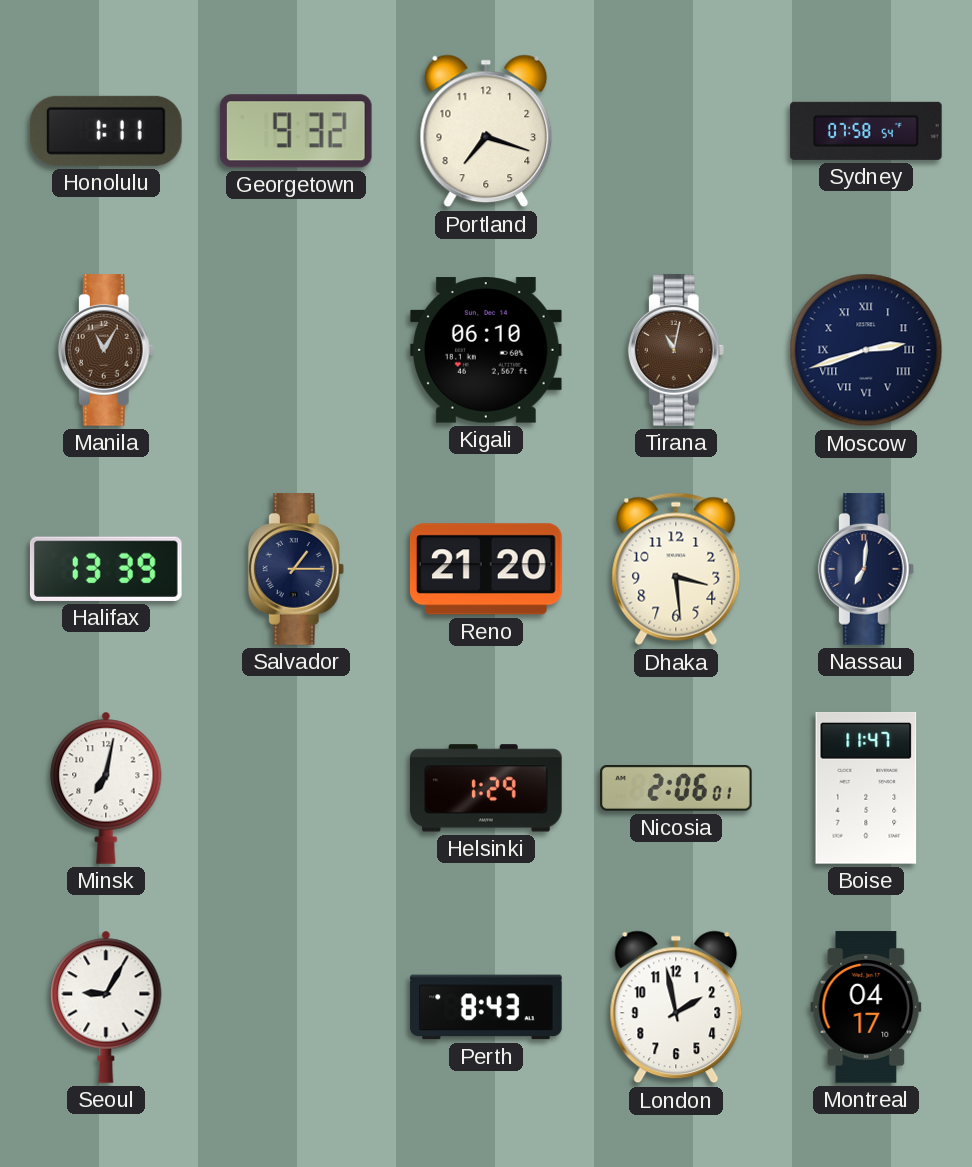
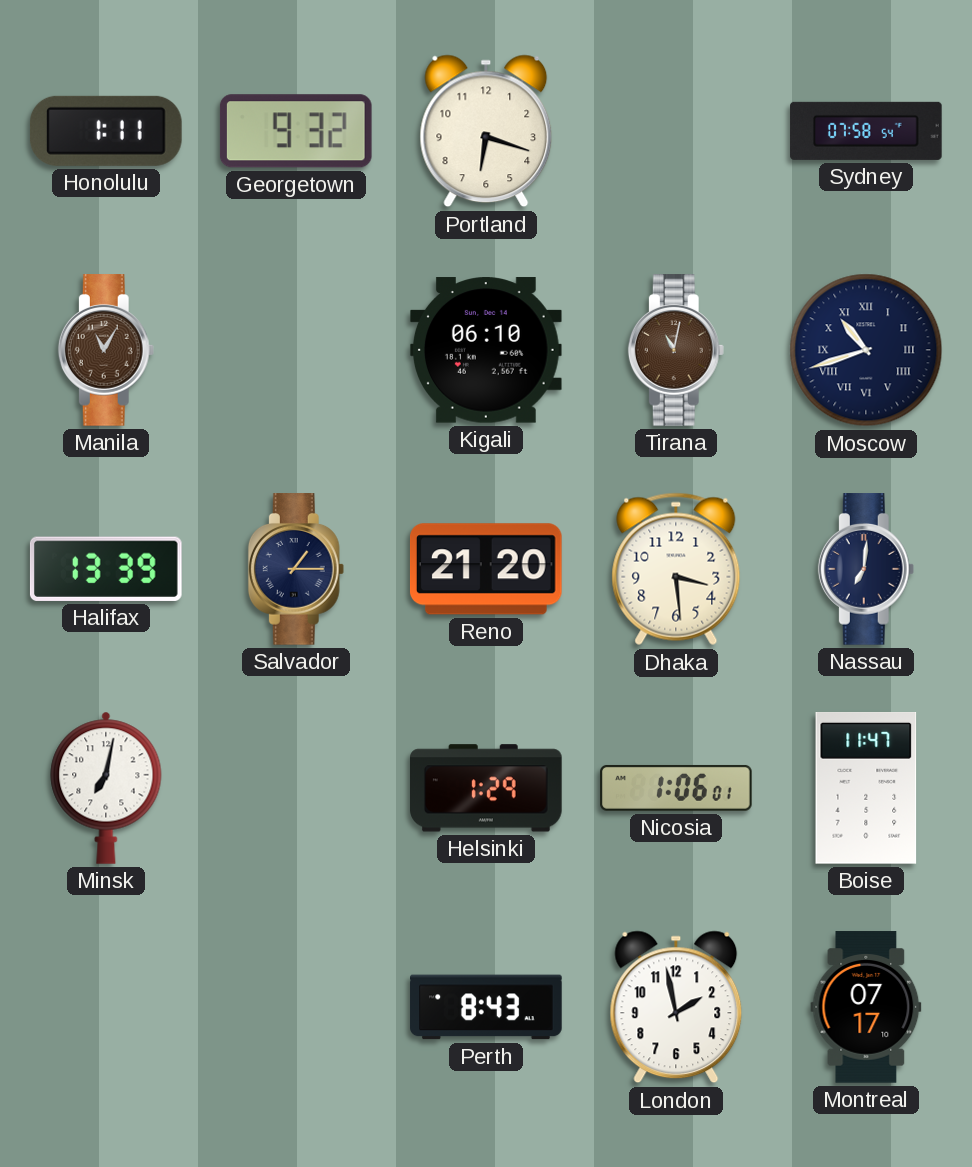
Portland: 7:18 -> 6:18 (486, 131)
Moscow: 2:42 -> 10:42 (866, 350)
Nicosia: 2:06 -> 1:06 (676, 788)
Seoul: 9:05 -> none (106, 1007)
Montreal: 04:17 -> 07:17 (866, 1007)
